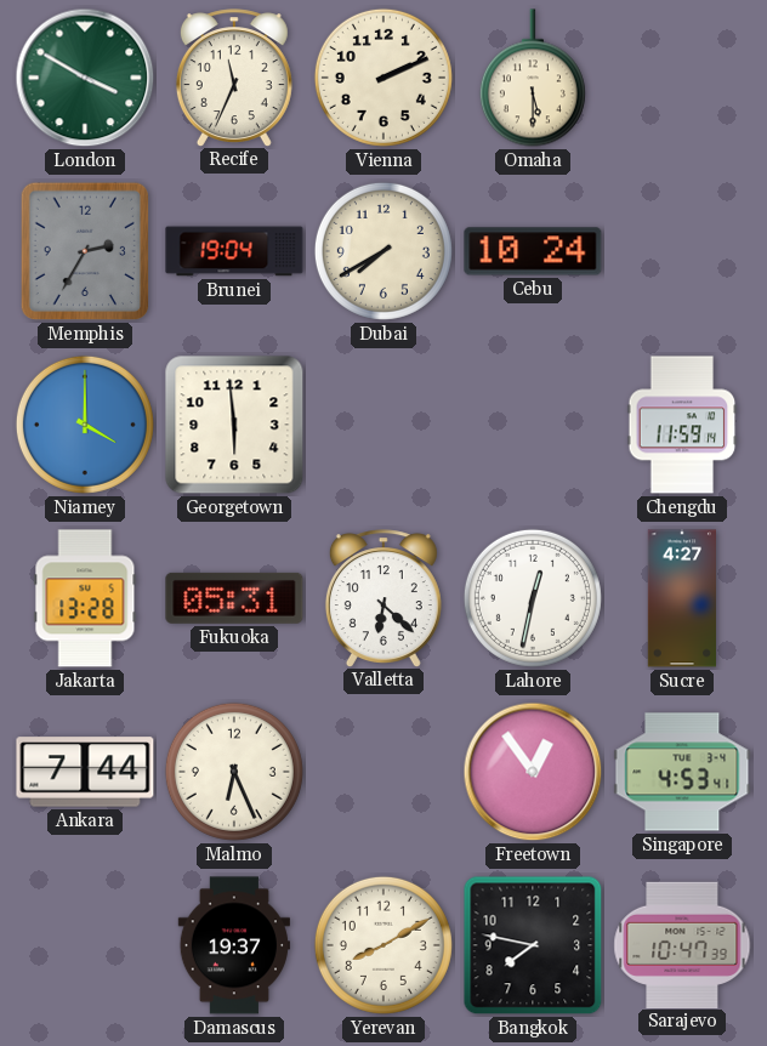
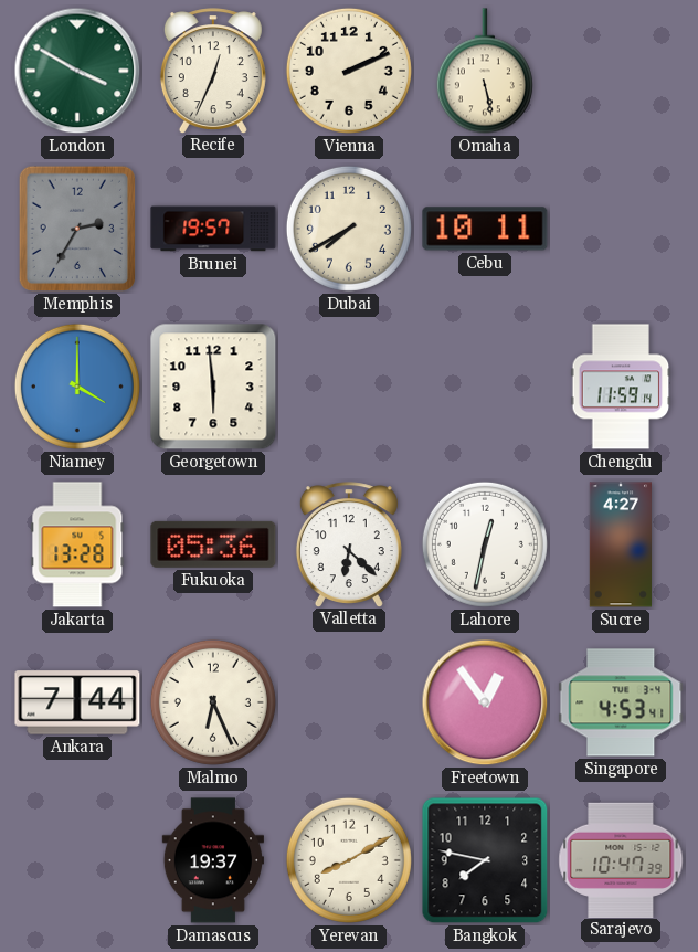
Recife: 11:34 -> 12:34 (213, 71)
Omaha: 5:30 -> 5:28 (485, 71)
Brunei: 19:04 -> 19:57 (213, 229)
Cebu: 10:24 -> 10:11 (485, 229)
Fukuoka: 05:31 -> 05:36 (213, 544)
